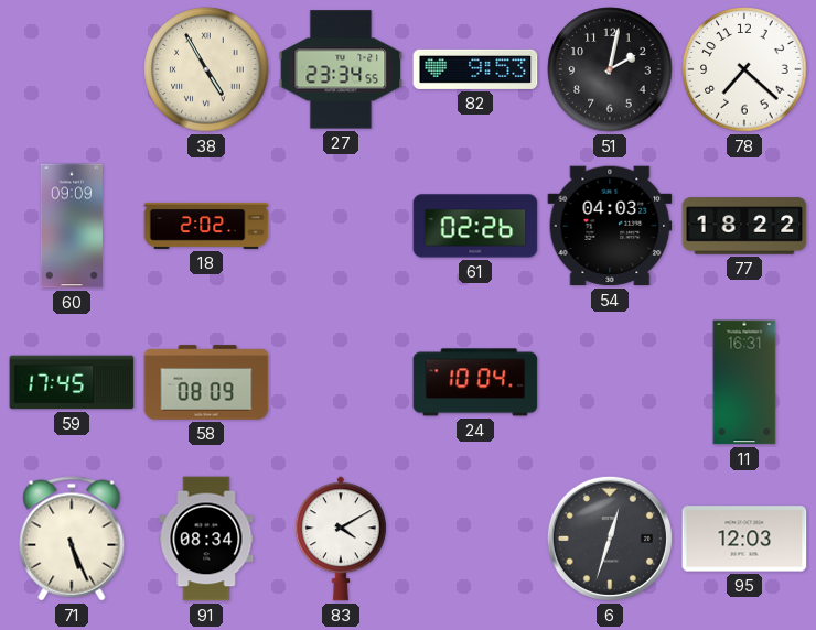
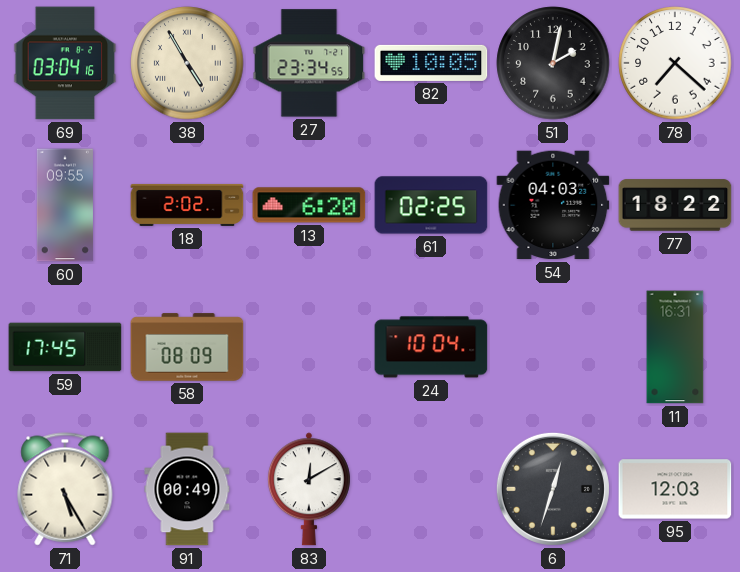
69: none -> 03:04 (65, 63)
82: 9:53 -> 10:05 (431, 63)
60: 09:09 -> 09:55 (65, 205)
13: none -> 6:20 (309, 205)
61: 02:26 -> 02:25 (431, 205)
71: 5:26 -> 5:25 (65, 489)
91: 08:34 -> 00:49 (187, 489)
83: 4:10 -> 12:10 (309, 489)
